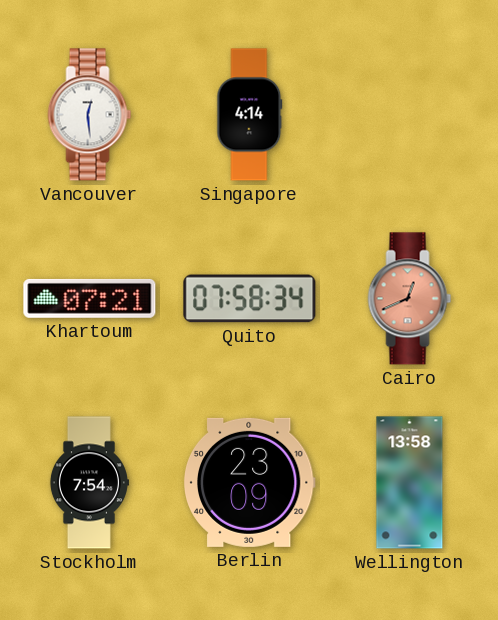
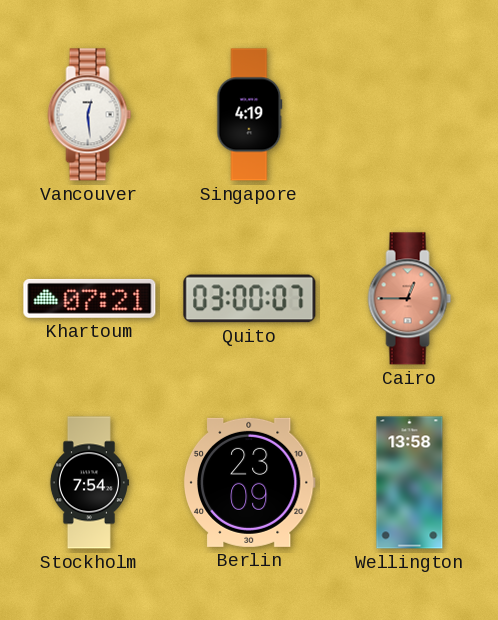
Singapore: 4:14 -> 4:19 (250, 115)
Quito: 07:58 -> 03:00 (250, 299)
Cairo: 12:41 -> 12:45 (410, 299)
